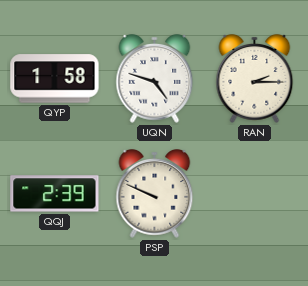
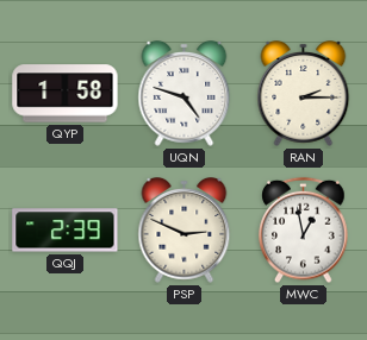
PSP: 9:49 -> 2:49 (185, 231)
MWC: none -> 12:58 (304, 231)
